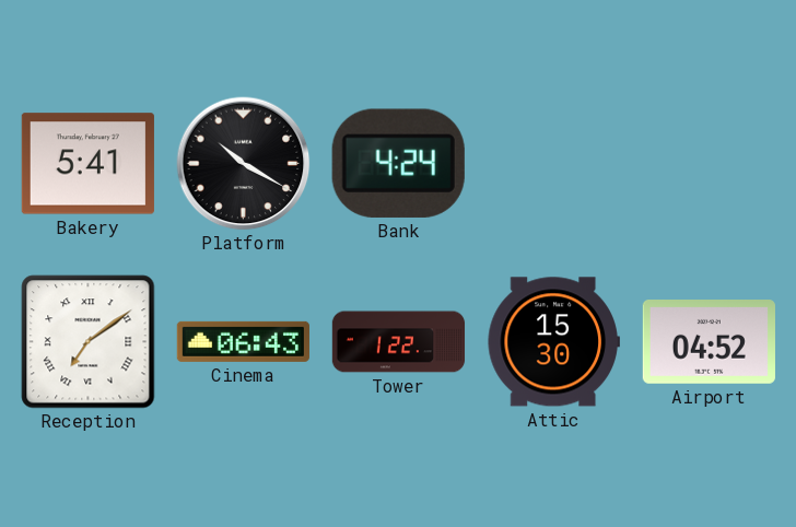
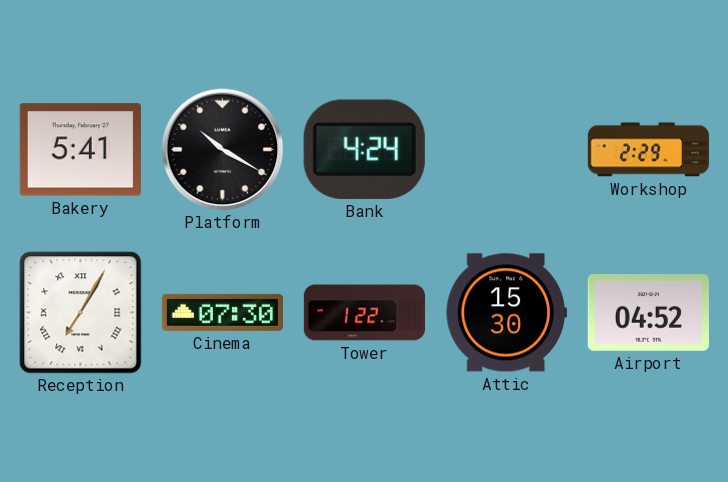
Workshop: none -> 2:29 (648, 150)
Reception: 7:09 -> 7:05 (81, 313)
Cinema: 06:43 -> 07:30 (222, 312)
